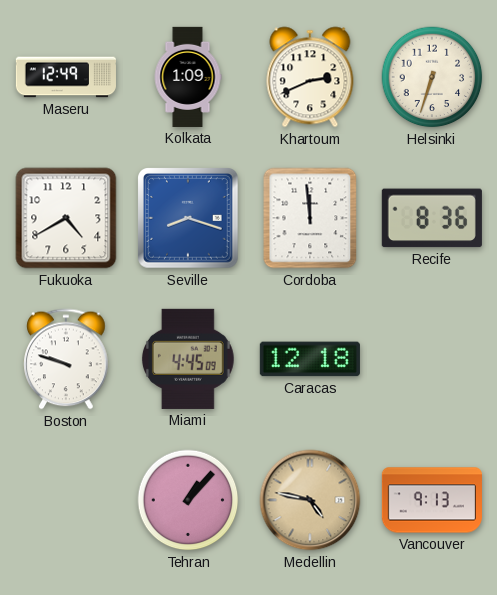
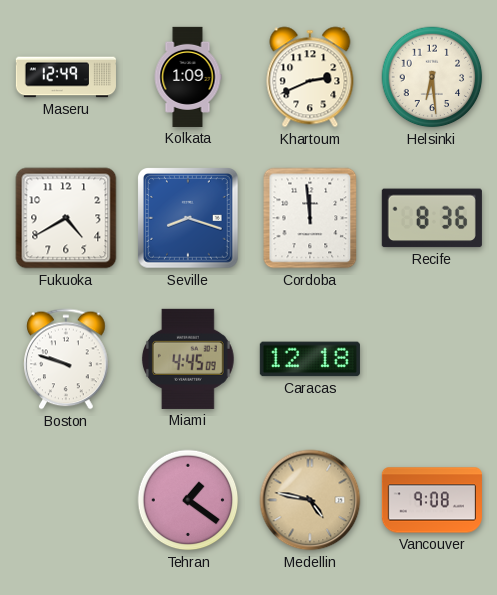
Helsinki: 6:33 -> 6:29 (432, 77)
Tehran: 1:07 -> 1:21 (188, 500)
Vancouver: 9:13 -> 9:08 (432, 500)
